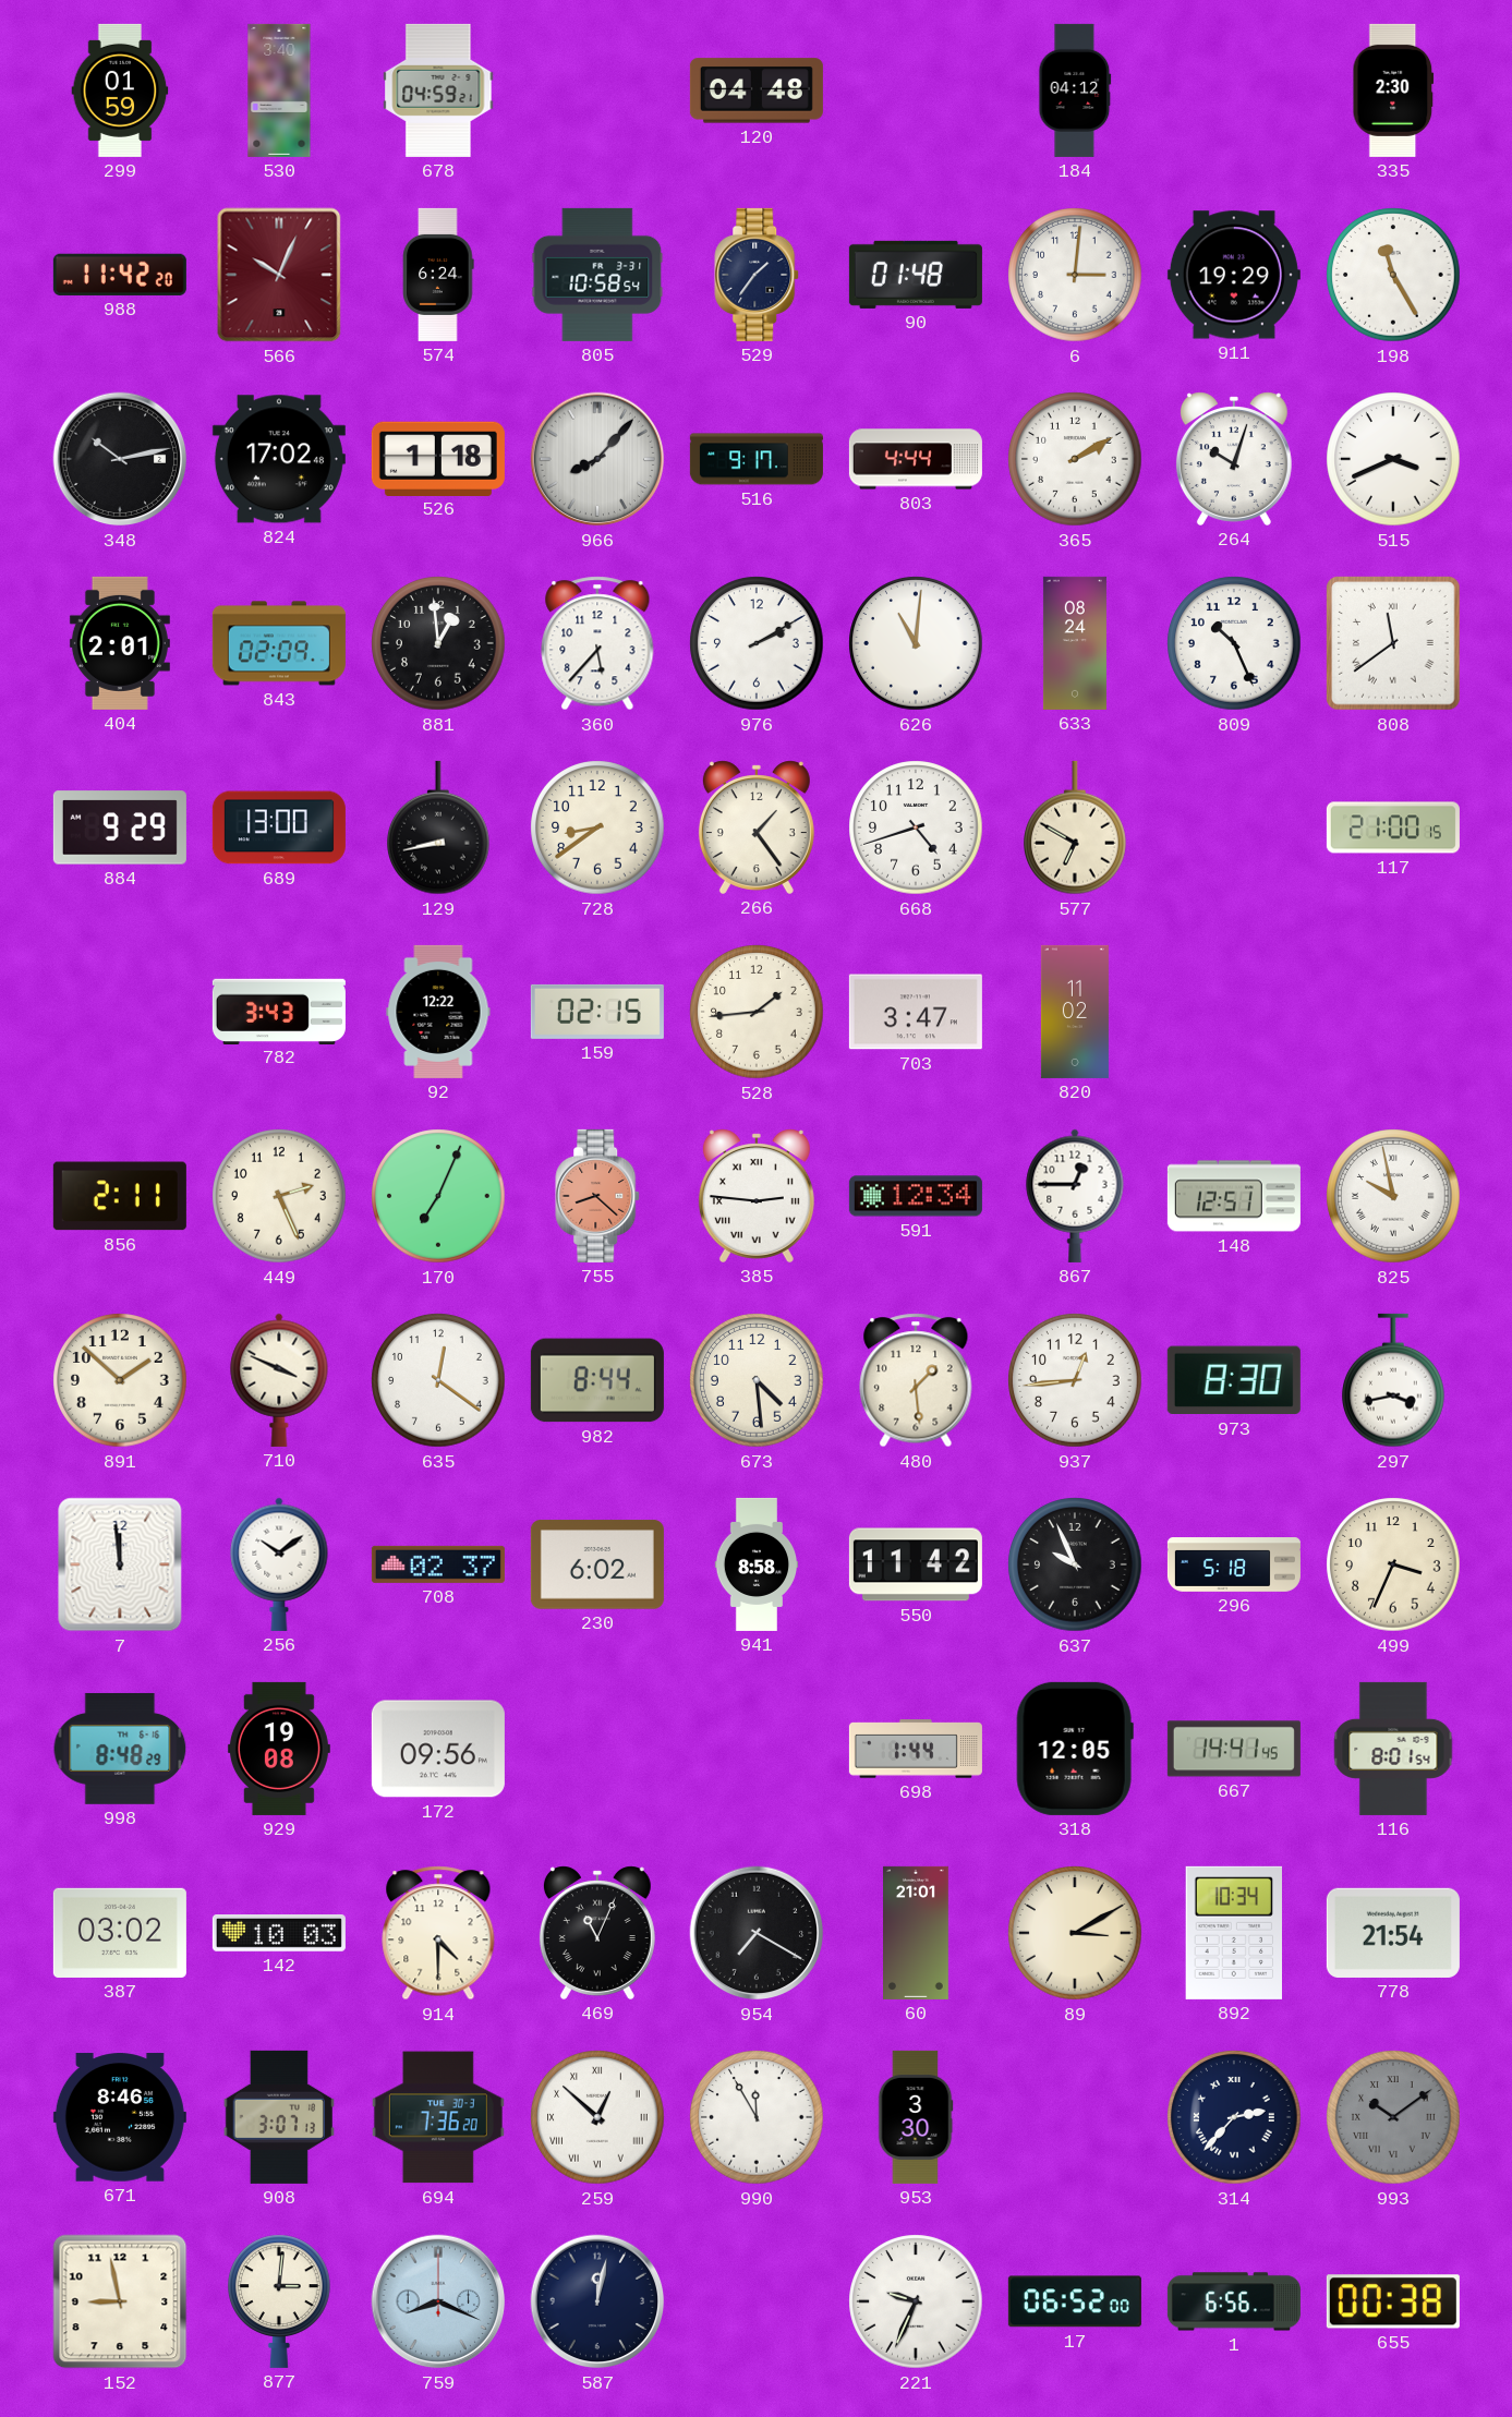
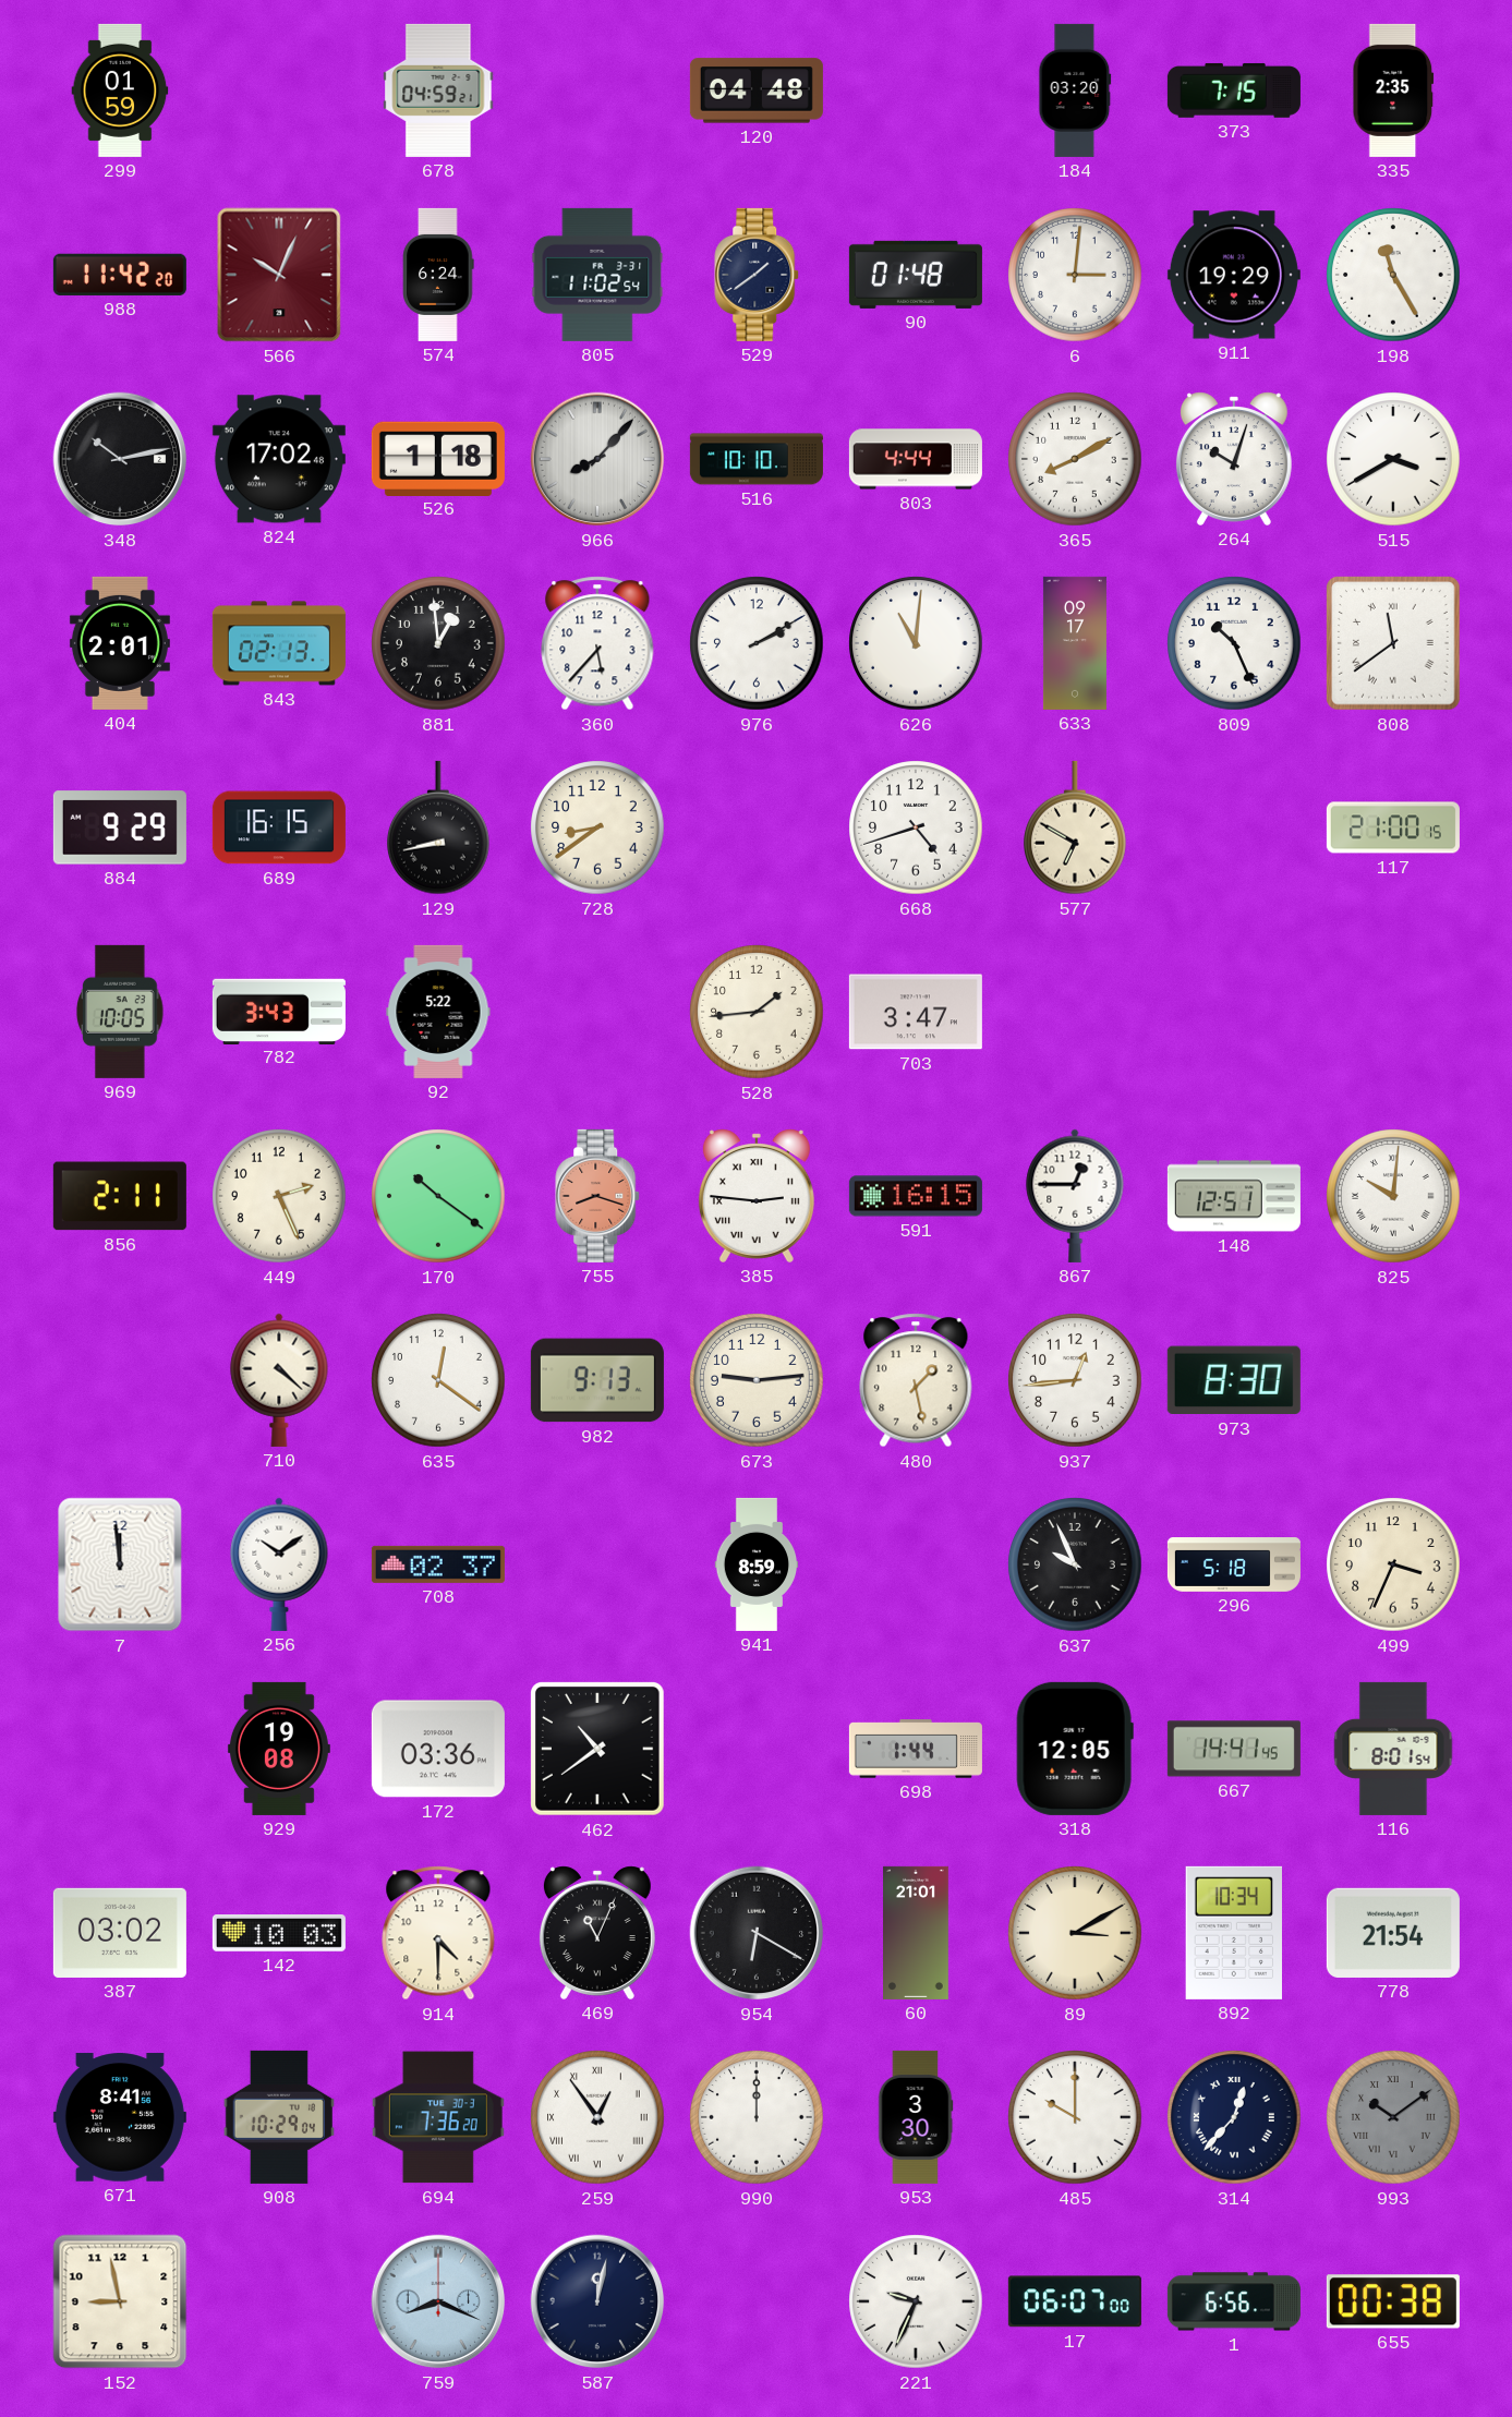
530: 3:40 -> none (279, 90)
184: 04:12 -> 03:20 (1075, 90)
373: none -> 7:15 (1234, 90)
335: 2:30 -> 2:35 (1393, 90)
805: 10:58 -> 11:02 (597, 275)
529: 1:36 -> 1:39 (758, 275)
516: 9:17 -> 10:10 (757, 459)
365: 2:10 -> 8:10 (1075, 459)
515: 3:41 -> 3:40 (1393, 459)
843: 02:09 -> 02:13 (279, 643)
633: 08:24 -> 09:17 (1075, 643)
689: 13:00 -> 16:15 (279, 827)
266: 1:24 -> none (757, 827)
969: none -> 10:05 (120, 1012)
92: 12:22 -> 5:22 (438, 1012)
159: 02:15 -> none (597, 1012)
820: 11:02 -> none (1075, 1012)
170: 7:04 -> 10:21 (438, 1196)
755: 8:22 -> 8:18 (598, 1196)
591: 12:34 -> 16:15 (916, 1196)
825: 9:58 -> 10:01 (1393, 1196)
891: 1:52 -> none (120, 1380)
710: 3:49 -> 4:22 (279, 1380)
982: 8:44 -> 9:13 (597, 1380)
673: 4:29 -> 9:14 (757, 1380)
480: 1:29 -> 1:28 (916, 1380)
297: 3:43 -> none (1394, 1380)
230: 6:02 -> none (597, 1564)
941: 8:58 -> 8:59 (757, 1564)
550: 11:42 -> none (916, 1564)
998: 8:48 -> none (120, 1749)
172: 09:56 -> 03:36 (438, 1749)
462: none -> 10:39 (598, 1750)
954: 7:20 -> 6:20 (757, 1933)
671: 8:46 -> 8:41 (120, 2117)
908: 3:07 -> 10:29 (279, 2117)
259: 12:52 -> 12:54 (597, 2117)
990: 11:55 -> 12:00 (757, 2117)
485: none -> 10:00 (1075, 2117)
314: 2:37 -> 12:37 (1234, 2117)
877: 3:01 -> none (280, 2301)
17: 06:52 -> 06:07 (1075, 2301)
